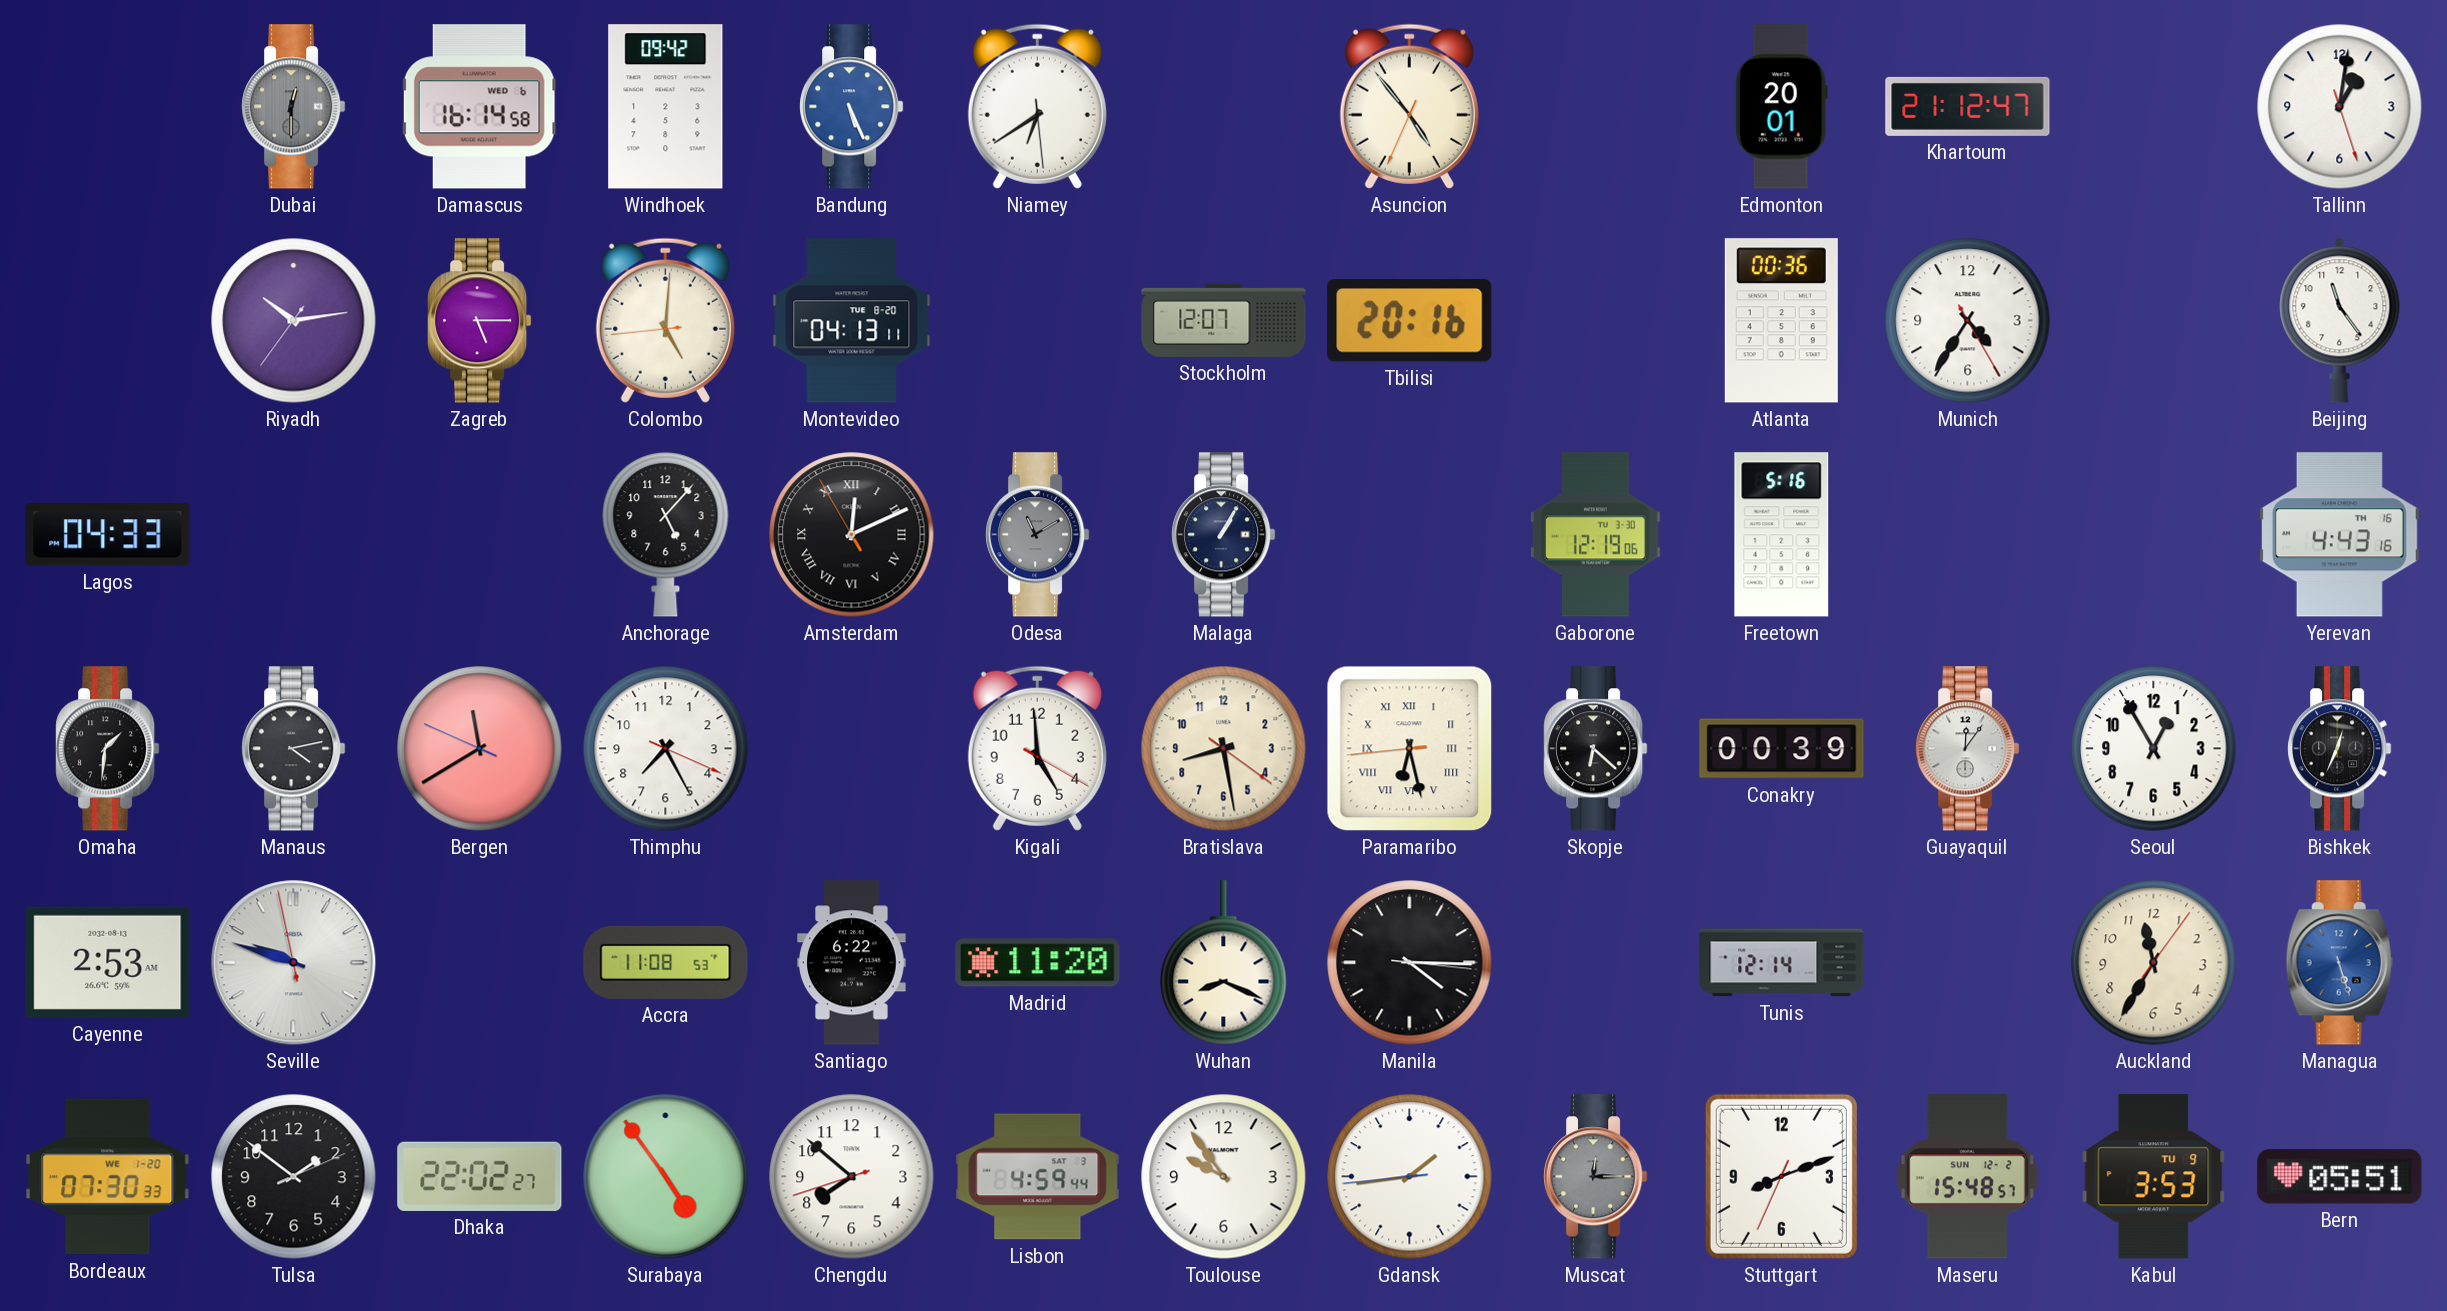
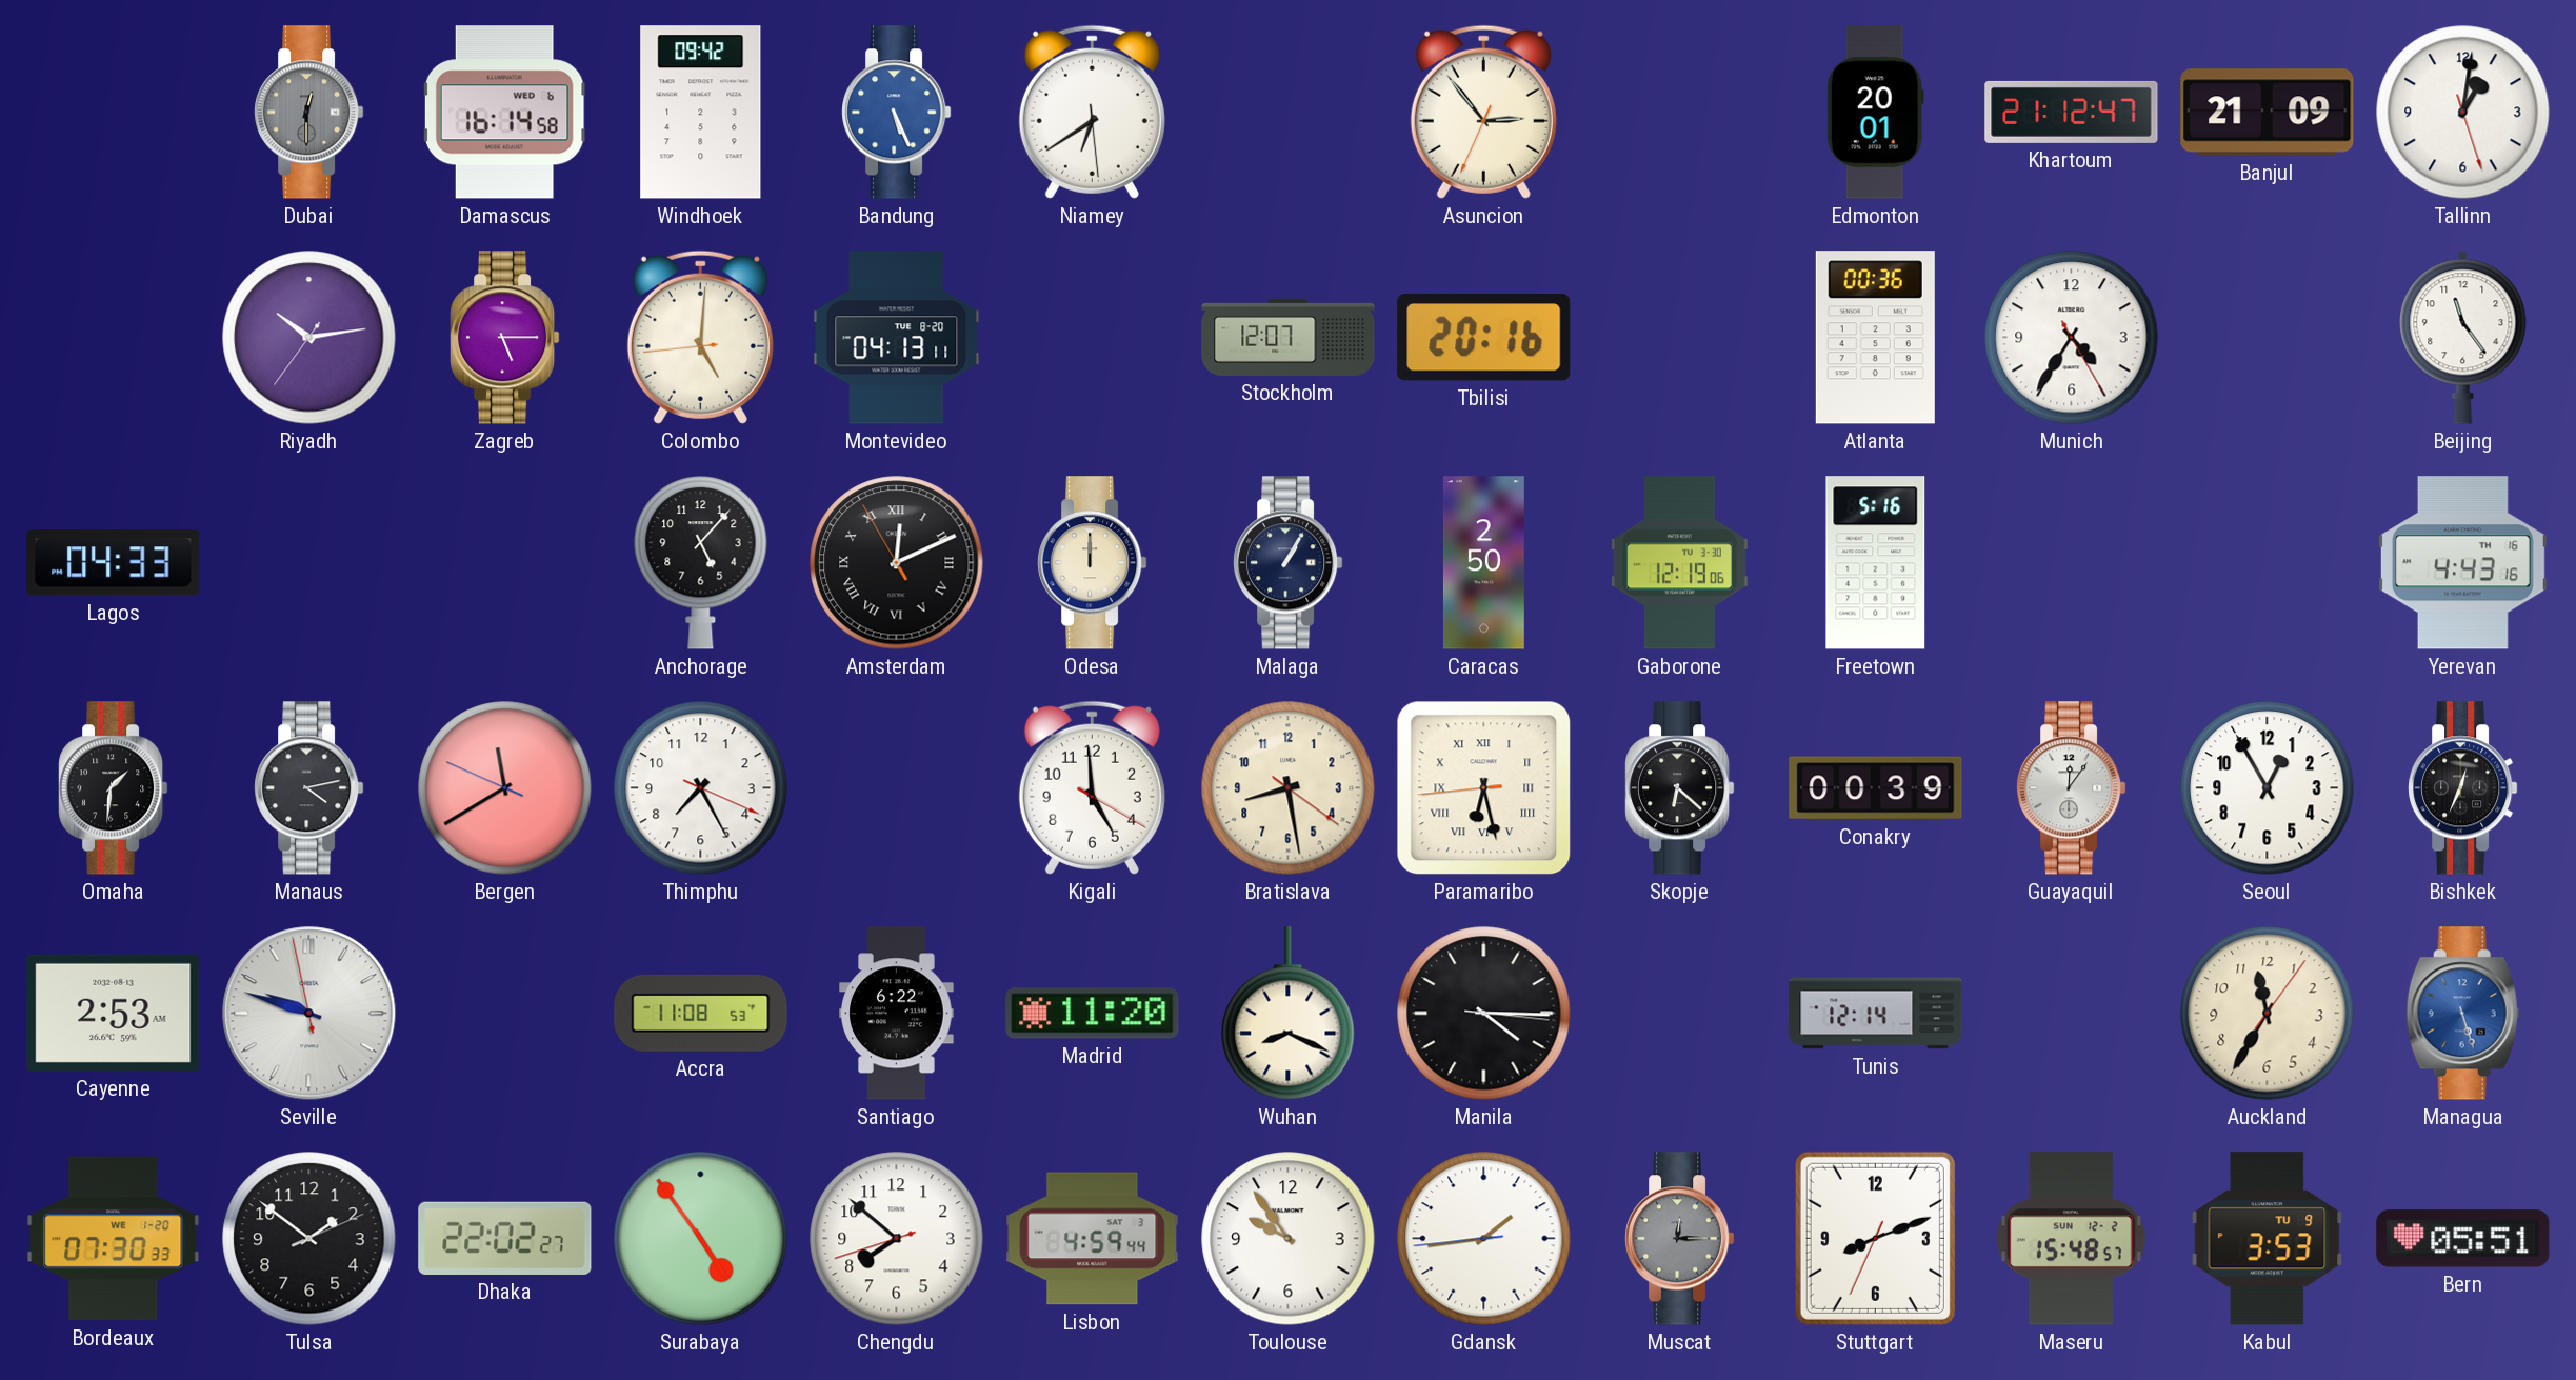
Asuncion: 4:53 -> 2:53 (1483, 112)
Banjul: none -> 21:09 (2268, 113)
Odesa: 11:10 -> 12:00 (1093, 563)
Odesa dial: grey -> cream (1093, 563)
Caracas: none -> 2:50 (1483, 563)
